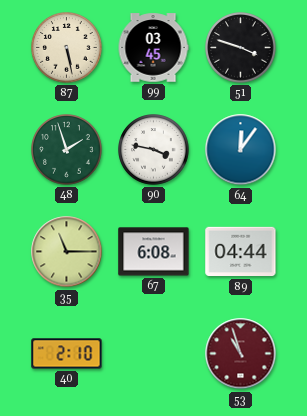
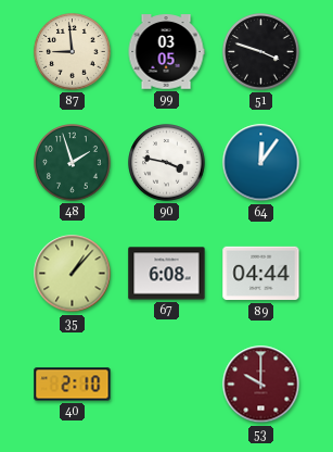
87: 5:28 -> 8:59 (73, 52)
99: 03:45 -> 03:05 (166, 52)
35: 11:15 -> 1:07 (73, 274)
53: 10:57 -> 10:00 (261, 385)
